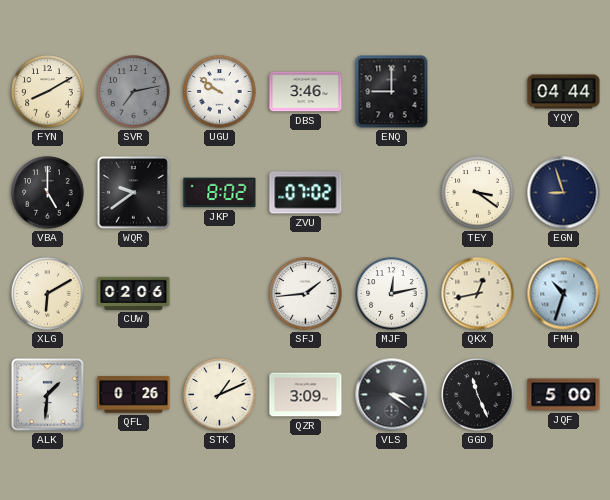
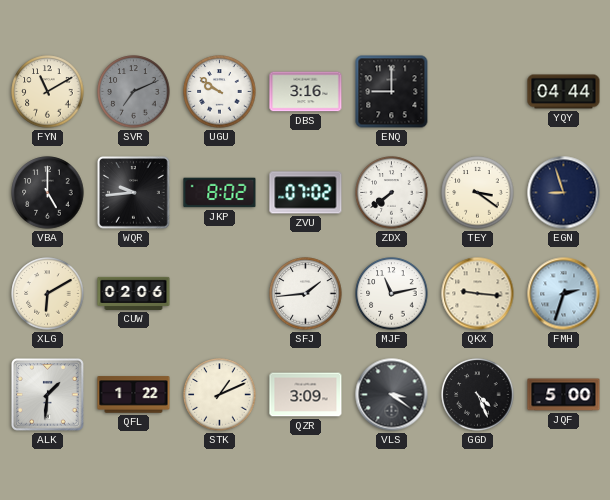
FYN: 8:10 -> 11:10 (48, 92)
SVR: 7:13 -> 7:11 (134, 92)
DBS: 3:46 -> 3:16 (306, 92)
WQR: 9:39 -> 9:44 (134, 193)
ZDX: none -> 7:39 (392, 193)
MJF: 12:13 -> 11:13 (392, 294)
QKX: 12:43 -> 9:16 (478, 294)
FMH: 10:33 -> 2:33 (564, 294)
QFL: 0:26 -> 1:22 (134, 395)
GGD: 11:26 -> 4:26 (478, 395)
